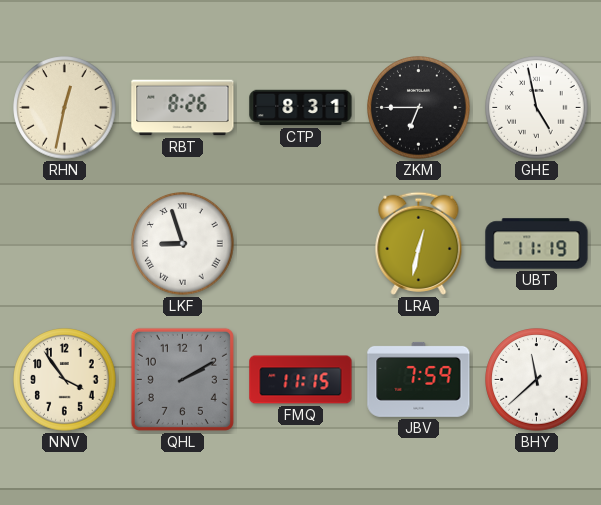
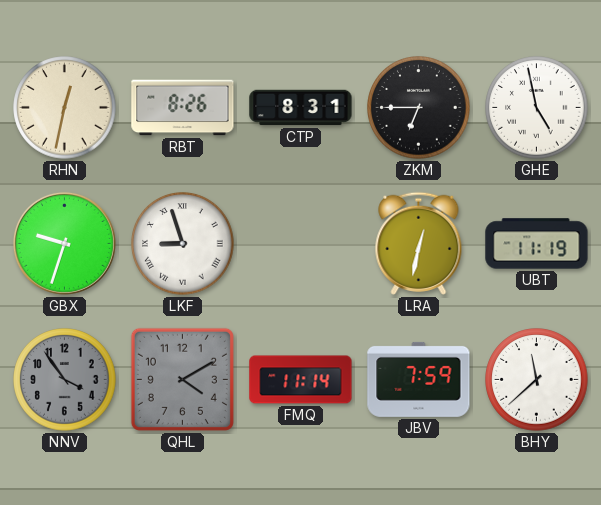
GBX: none -> 9:33 (64, 243)
NNV dial: cream -> grey (65, 380)
QHL: 2:10 -> 4:10 (182, 379)
FMQ: 11:15 -> 11:14 (301, 380)
